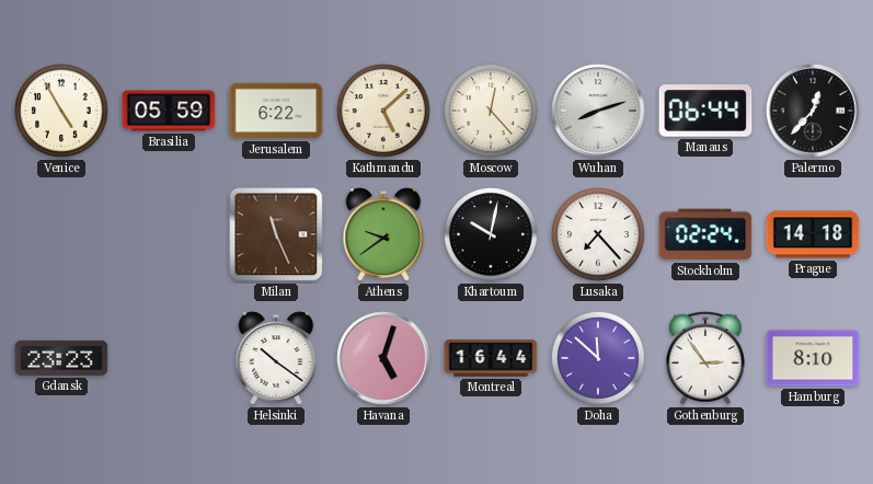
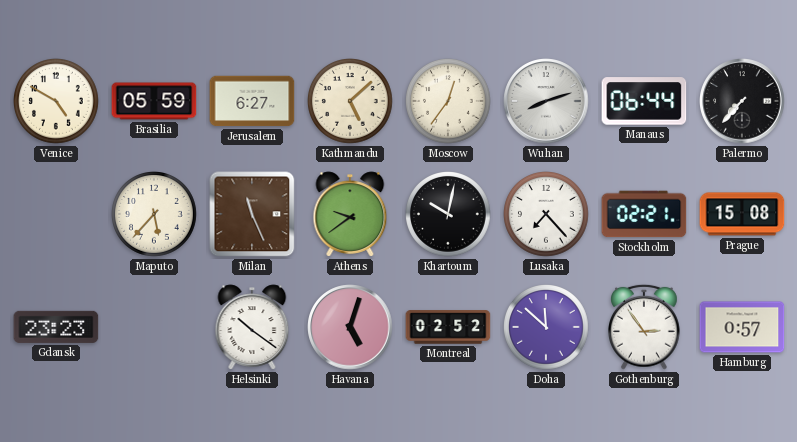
Venice: 4:55 -> 4:50 (57, 102)
Jerusalem: 6:22 -> 6:27 (252, 101)
Moscow: 12:23 -> 12:36 (449, 102)
Palermo: 12:37 -> 7:37 (742, 101)
Maputo: none -> 5:37 (155, 215)
Stockholm: 02:24 -> 02:21 (644, 214)
Prague: 14:18 -> 15:08 (742, 214)
Montreal: 16:44 -> 02:52 (448, 327)
Hamburg: 8:10 -> 0:57 (742, 327)
